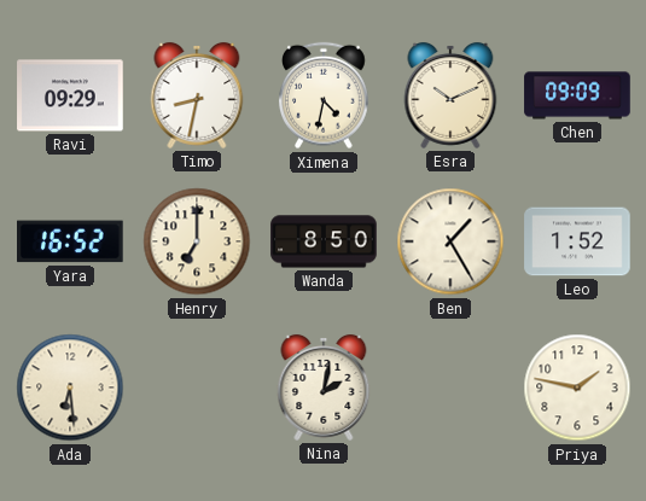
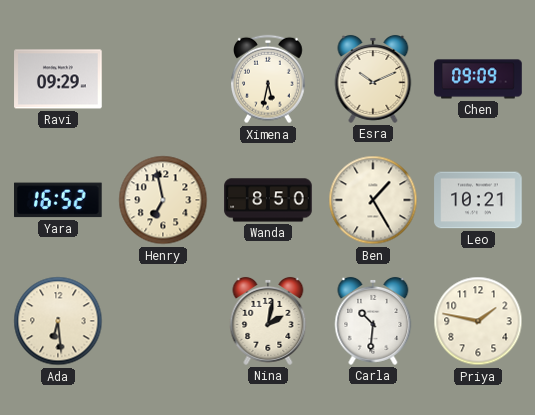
Timo: 8:32 -> none (197, 95)
Ximena: 4:32 -> 5:32 (269, 79)
Henry: 7:00 -> 6:58 (163, 200)
Leo: 1:52 -> 10:21 (478, 200)
Carla: none -> 10:31 (373, 321)
